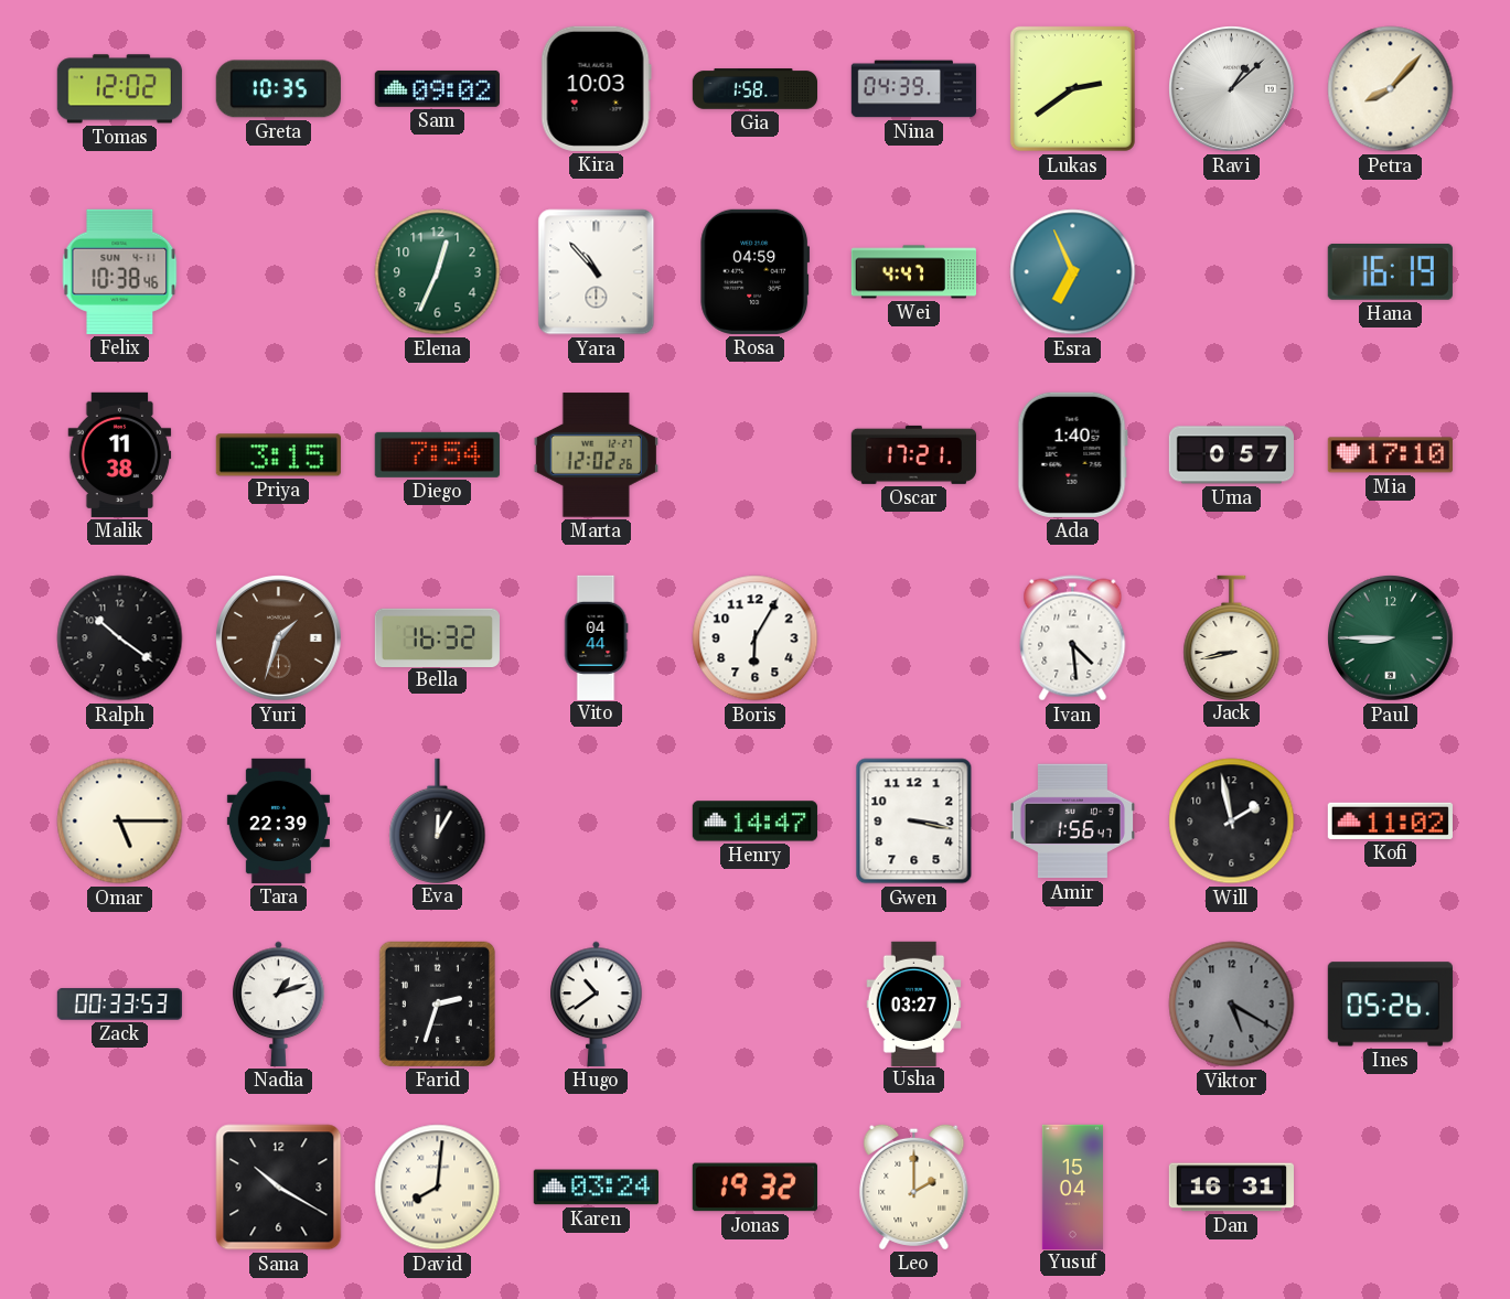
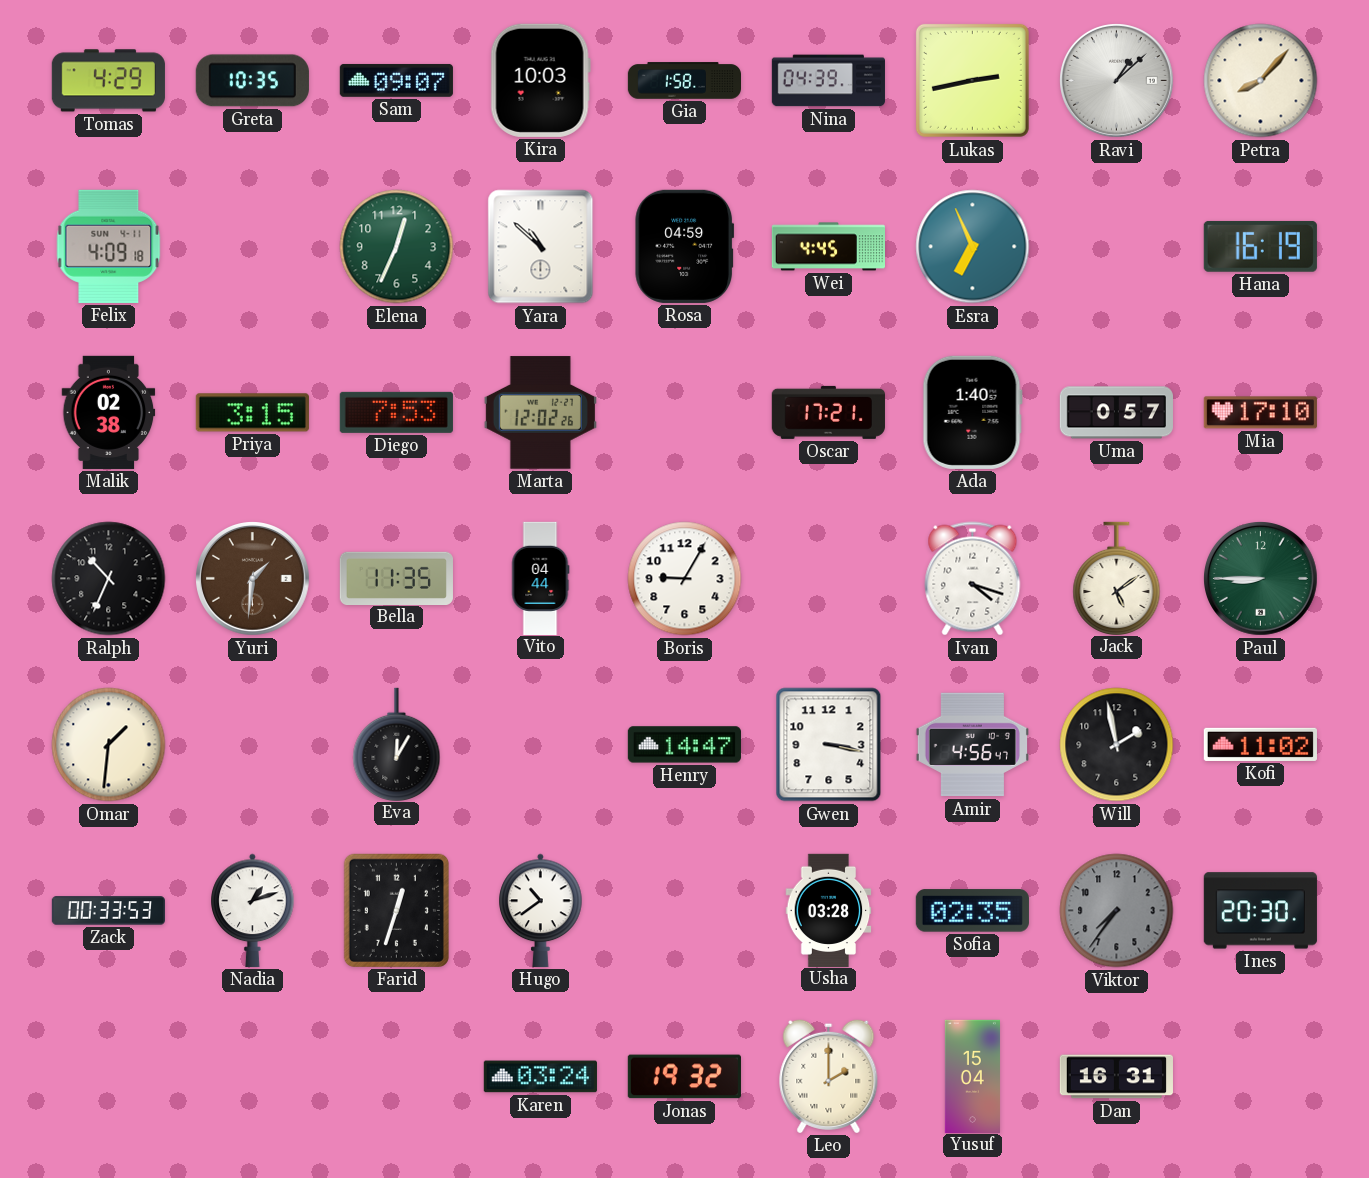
Tomas: 12:02 -> 4:29 (108, 81)
Sam: 09:02 -> 09:07 (396, 80)
Lukas: 2:39 -> 2:43 (972, 80)
Felix: 10:38 -> 4:09 (109, 246)
Yara: 10:53 -> 10:52 (541, 247)
Wei: 4:47 -> 4:45 (828, 247)
Malik: 11:38 -> 02:38 (109, 412)
Diego: 7:54 -> 7:53 (396, 412)
Ralph: 10:21 -> 10:34 (109, 579)
Yuri: 1:33 -> 1:31 (253, 579)
Bella: 16:32 -> 11:35 (396, 578)
Boris: 6:05 -> 9:05 (685, 579)
Ivan: 4:29 -> 4:18 (973, 579)
Jack: 8:43 -> 5:09 (1117, 578)
Omar: 5:15 -> 1:31 (109, 745)
Tara: 22:39 -> none (278, 820)
Amir: 1:56 -> 4:56 (972, 745)
Farid: 2:33 -> 12:33 (396, 910)
Usha: 03:27 -> 03:28 (829, 910)
Sofia: none -> 02:35 (972, 911)
Viktor: 5:20 -> 7:36 (1117, 911)
Ines: 05:26 -> 20:30 (1260, 911)
Sana: 10:20 -> none (279, 1188)
David: 8:01 -> none (438, 1188)
